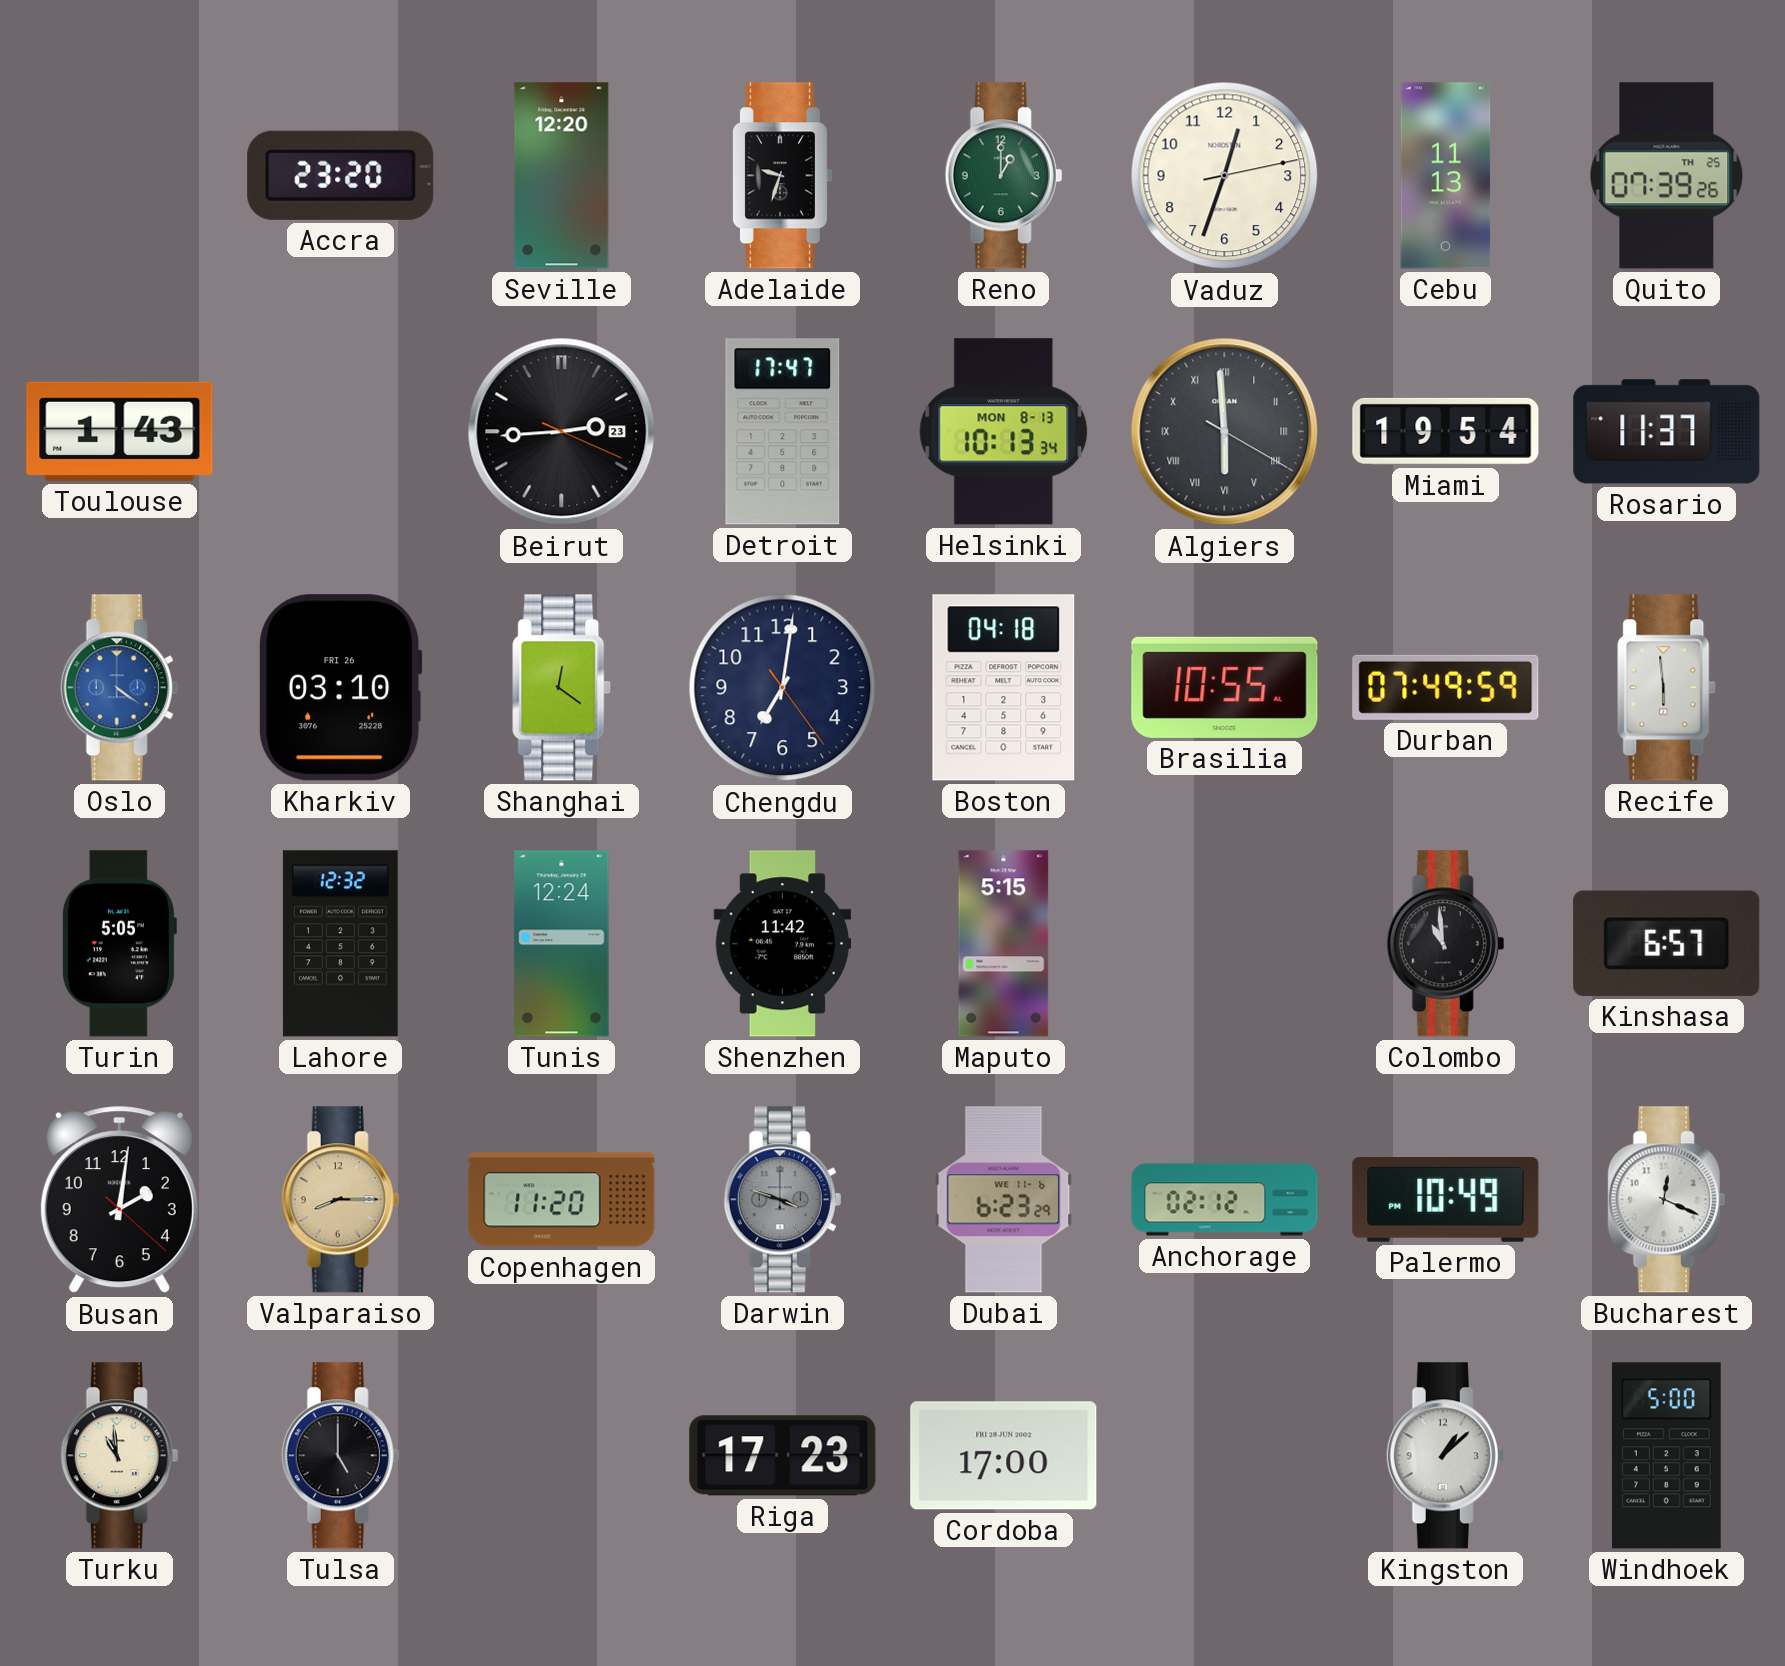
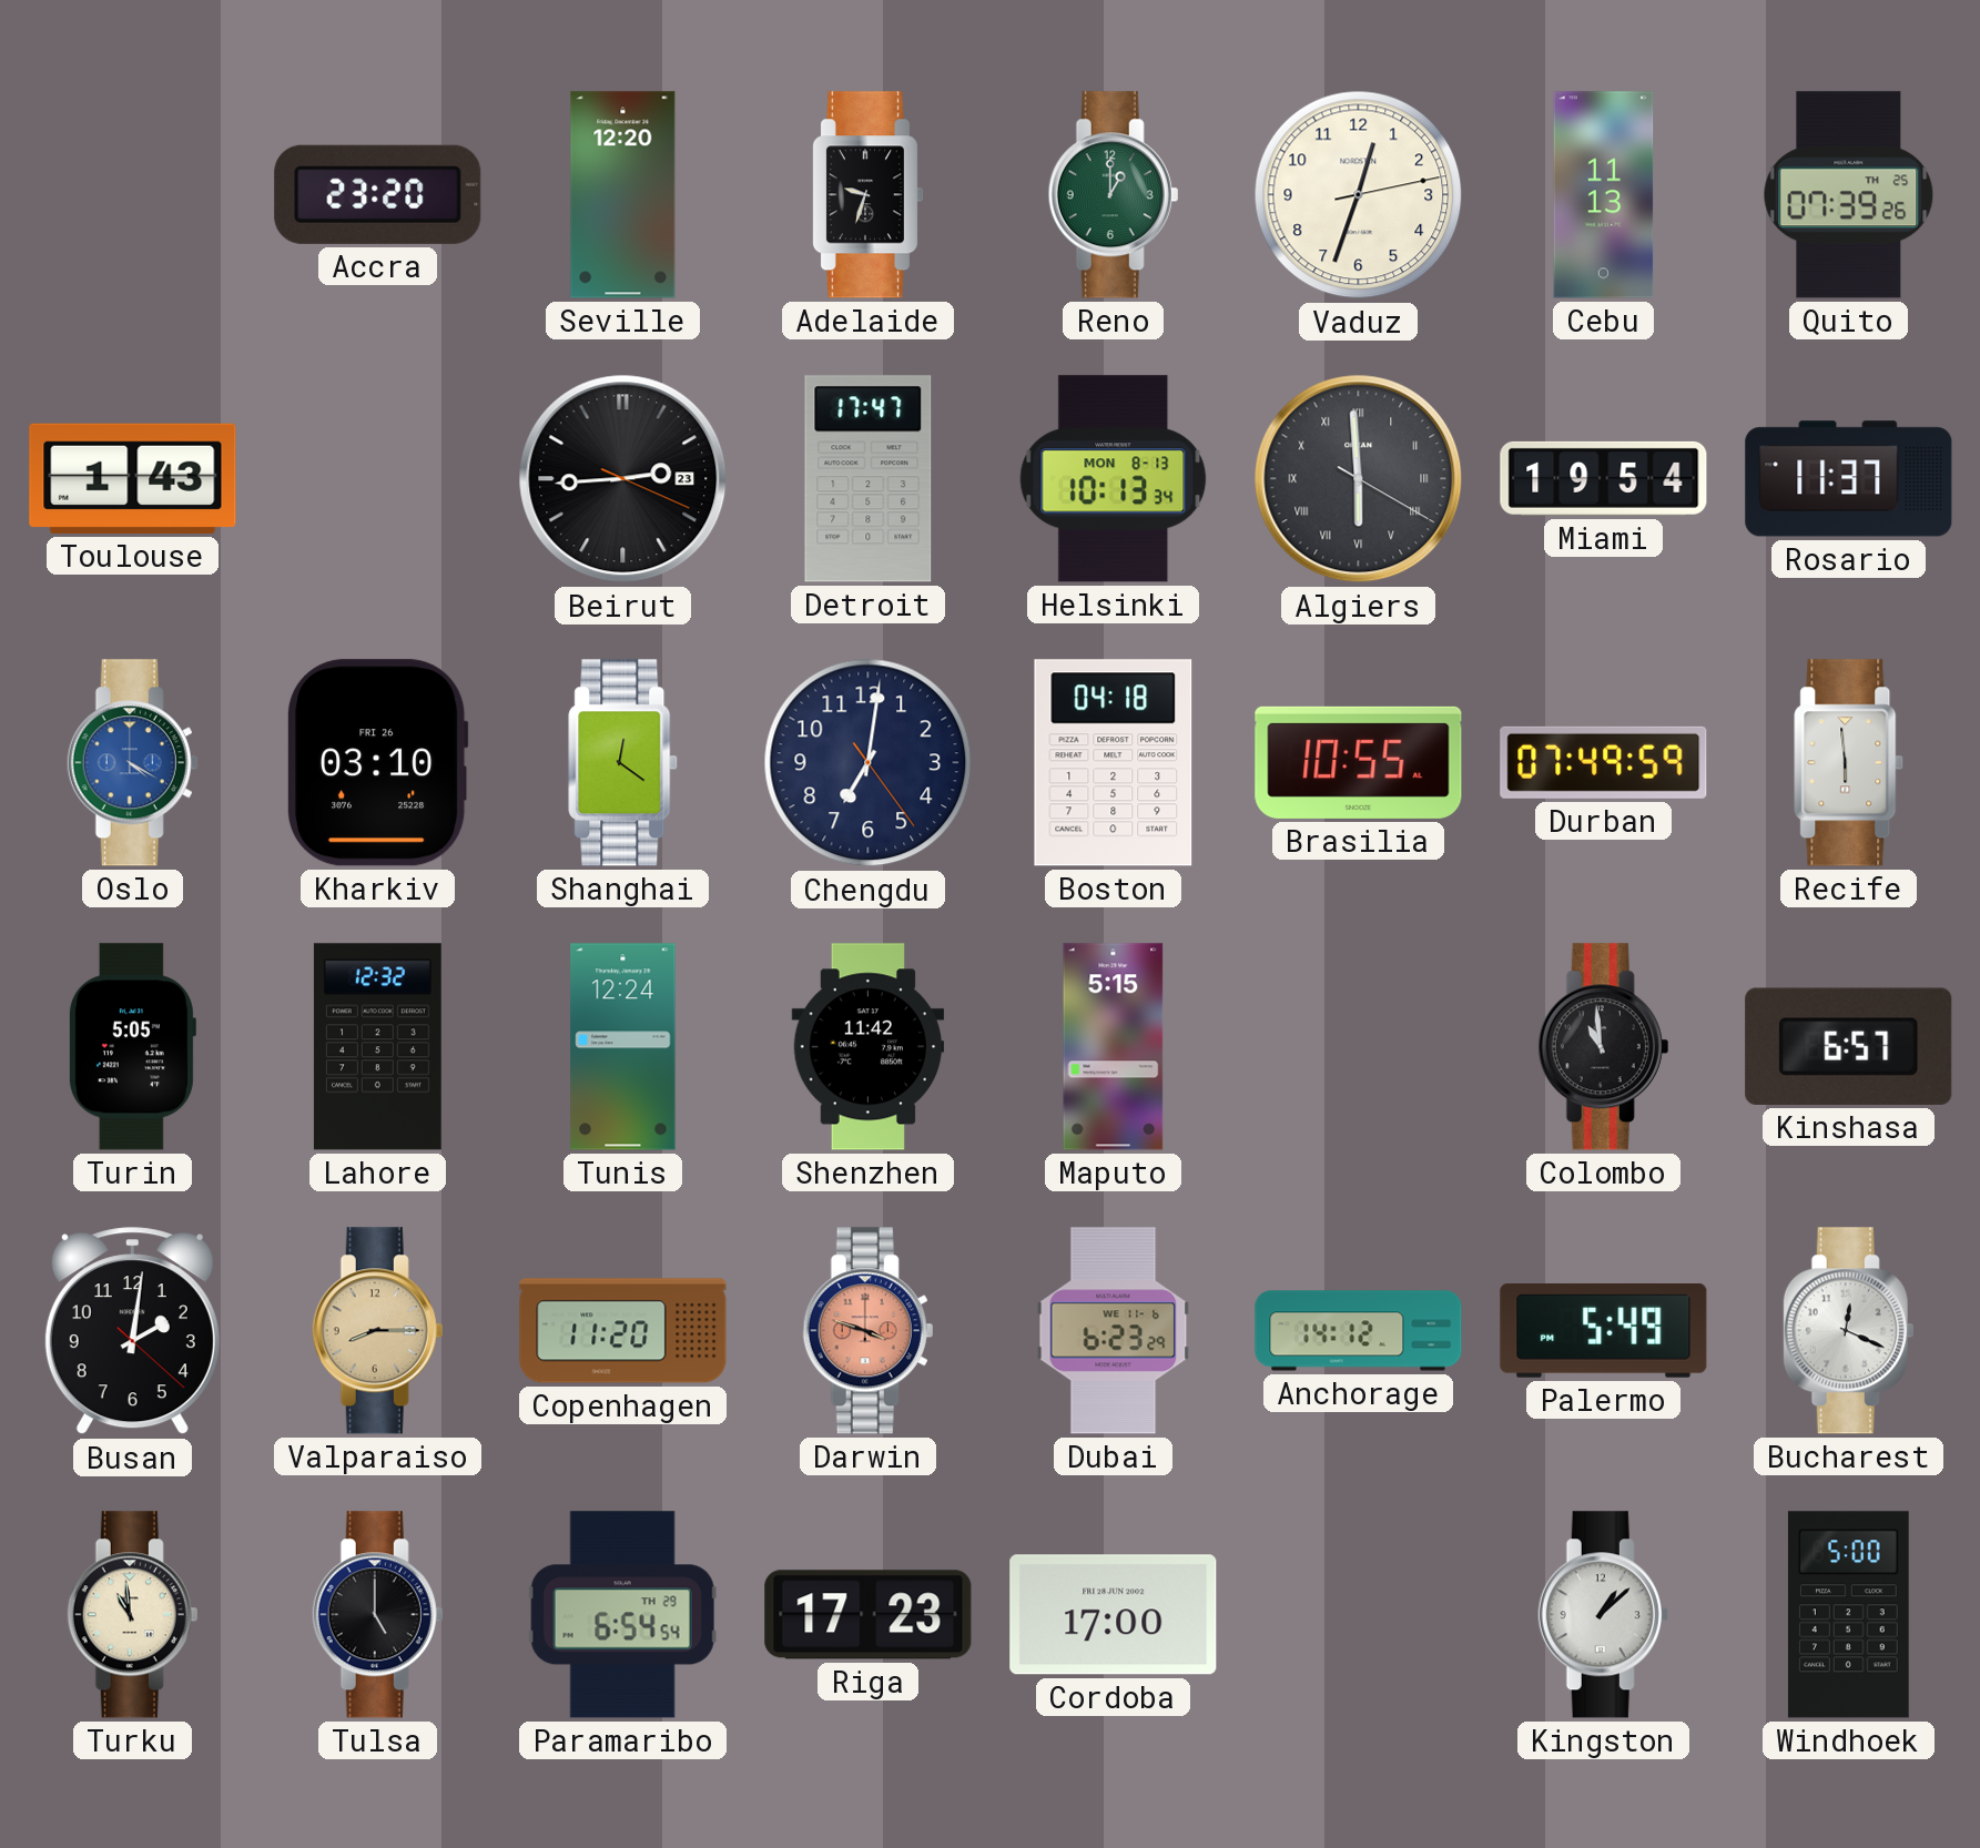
Oslo: 4:21 -> 4:20 (133, 763)
Darwin dial: grey -> salmon (869, 1331)
Anchorage: 02:12 -> 14:12 (1359, 1331)
Palermo: 10:49 -> 5:49 (1604, 1331)
Paramaribo: none -> 6:54 (622, 1615)
